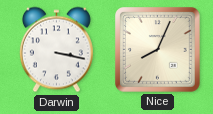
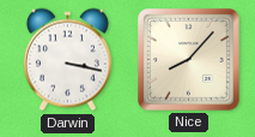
Nice: 8:04 -> 8:07 (189, 60)
